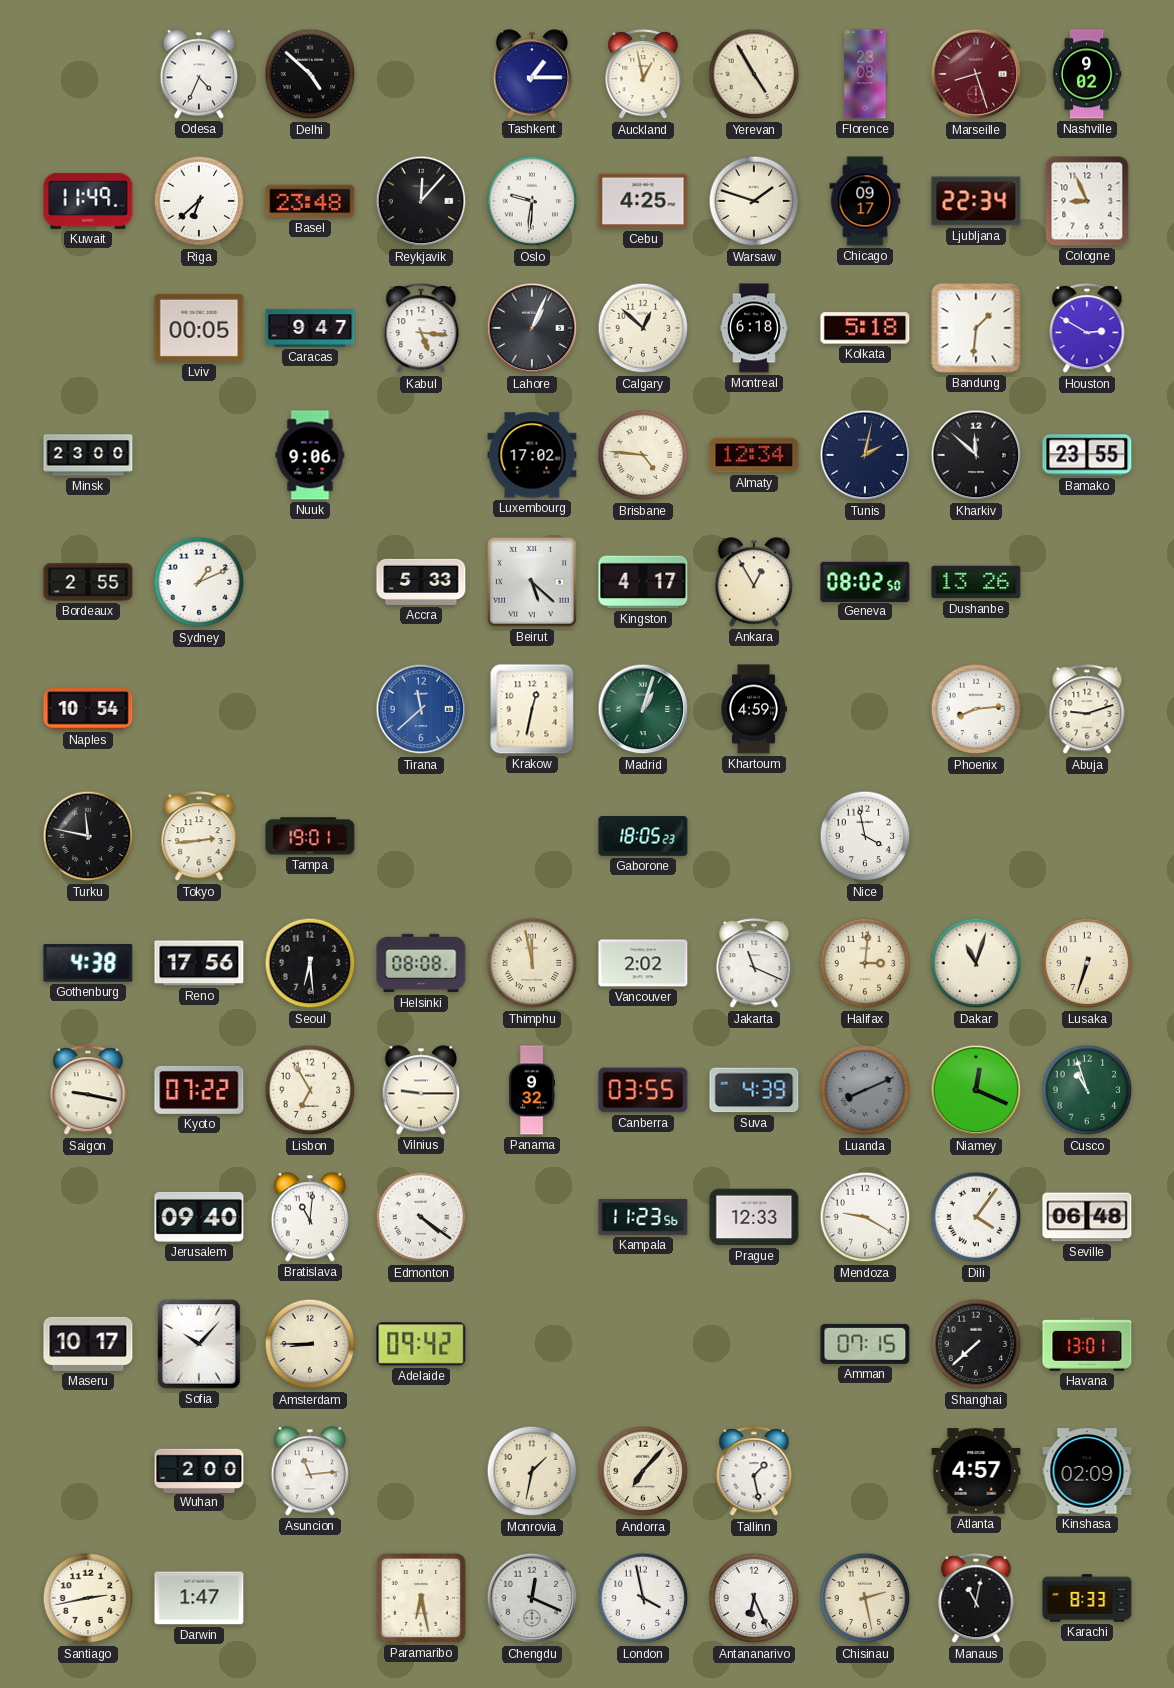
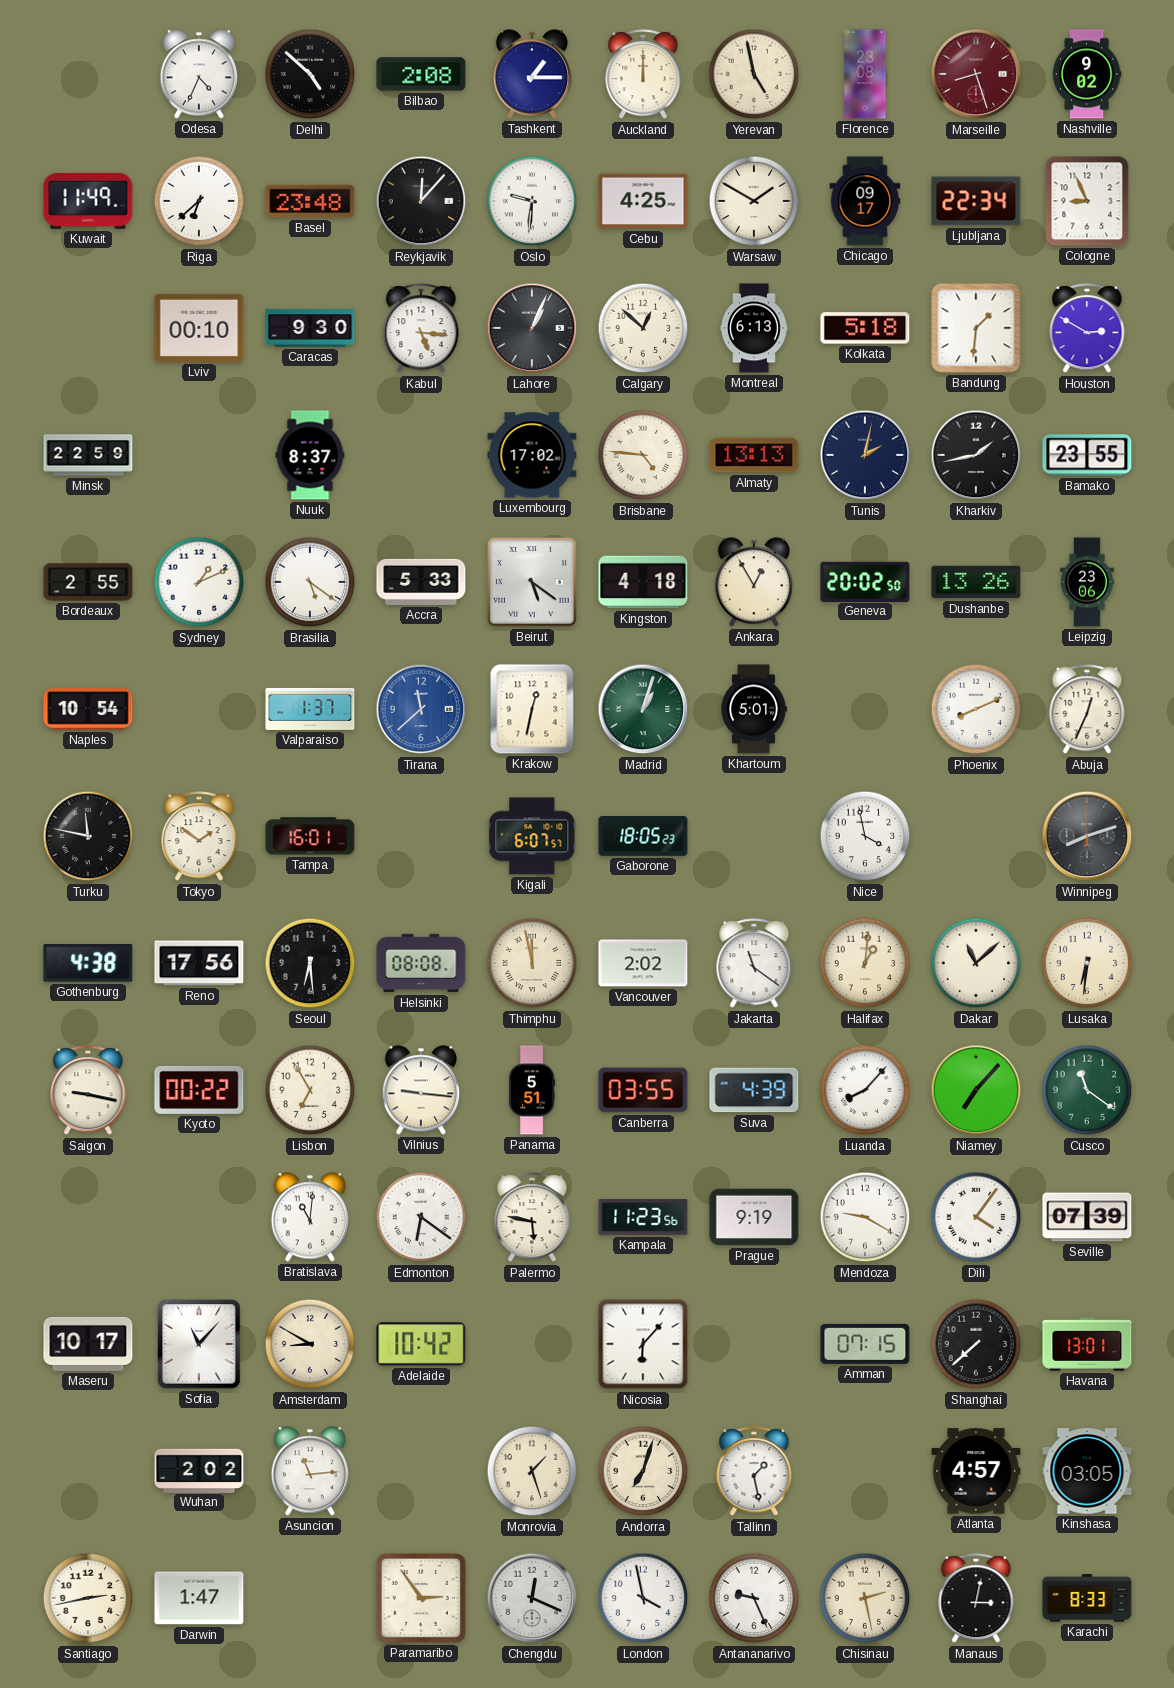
Bilbao: none -> 2:08 (421, 74)
Auckland: 12:58 -> 12:00 (643, 75)
Yerevan: 4:55 -> 4:58 (754, 74)
Warsaw: 1:48 -> 1:50 (754, 201)
Lviv: 00:05 -> 00:10 (199, 328)
Caracas: 9:47 -> 9:30 (310, 328)
Montreal: 6:18 -> 6:13 (755, 328)
Minsk: 23:00 -> 22:59 (88, 455)
Nuuk: 9:06 -> 8:37 (310, 455)
Almaty: 12:34 -> 13:13 (754, 455)
Kharkiv: 11:52 -> 1:43 (976, 455)
Brasilia: none -> 5:21 (310, 582)
Beirut: 5:22 -> 5:21 (533, 583)
Kingston: 4:17 -> 4:18 (643, 582)
Geneva: 08:02 -> 20:02 (865, 581)
Leipzig: none -> 23:06 (1087, 582)
Valparaiso: none -> 1:37 (310, 709)
Khartoum: 4:59 -> 5:01 (754, 709)
Phoenix: 8:14 -> 8:11 (976, 709)
Abuja: 9:12 -> 12:34 (1087, 710)
Tokyo: 2:44 -> 1:51 (199, 837)
Tampa: 19:01 -> 16:01 (310, 836)
Kigali: none -> 6:07 (532, 836)
Winnipeg: none -> 8:12 (1087, 836)
Jakarta: 11:19 -> 11:21 (754, 964)
Halifax: 3:01 -> 1:01 (865, 963)
Dakar: 11:03 -> 11:08 (976, 963)
Lusaka: 6:33 -> 6:31 (1087, 963)
Kyoto: 07:22 -> 00:22 (199, 1090)
Vilnius: 9:15 -> 9:16 (421, 1090)
Panama: 9:32 -> 5:51 (532, 1090)
Luanda: 8:11 -> 8:07 (865, 1090)
Luanda dial: grey -> white (865, 1090)
Niamey: 12:19 -> 7:07 (976, 1090)
Cusco: 10:57 -> 11:21 (1087, 1090)
Jerusalem: 09:40 -> none (199, 1217)
Edmonton: 4:21 -> 6:21 (421, 1217)
Palermo: none -> 5:47 (532, 1218)
Prague: 12:33 -> 9:19 (754, 1217)
Seville: 06:48 -> 07:39 (1087, 1217)
Sofia: 10:07 -> 11:07 (199, 1344)
Amsterdam: 8:45 -> 8:50 (310, 1344)
Adelaide: 09:42 -> 10:42 (421, 1344)
Nicosia: none -> 6:07 (643, 1344)
Wuhan: 2:00 -> 2:02 (199, 1470)
Monrovia: 1:32 -> 1:27 (532, 1471)
Andorra: 7:07 -> 7:03 (643, 1471)
Kinshasa: 02:09 -> 03:05 (1087, 1471)
Paramaribo: 6:28 -> 2:54 (421, 1598)
Antananarivo: 6:26 -> 9:26 (754, 1598)
Manaus: 11:02 -> 3:02 (976, 1599)
